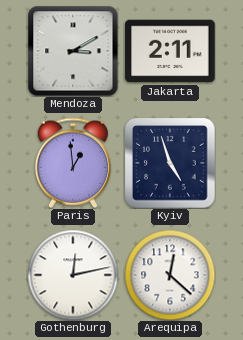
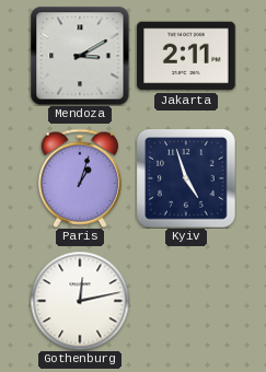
Paris: 12:59 -> 1:03 (80, 178)
Arequipa: 12:22 -> none (170, 275)
